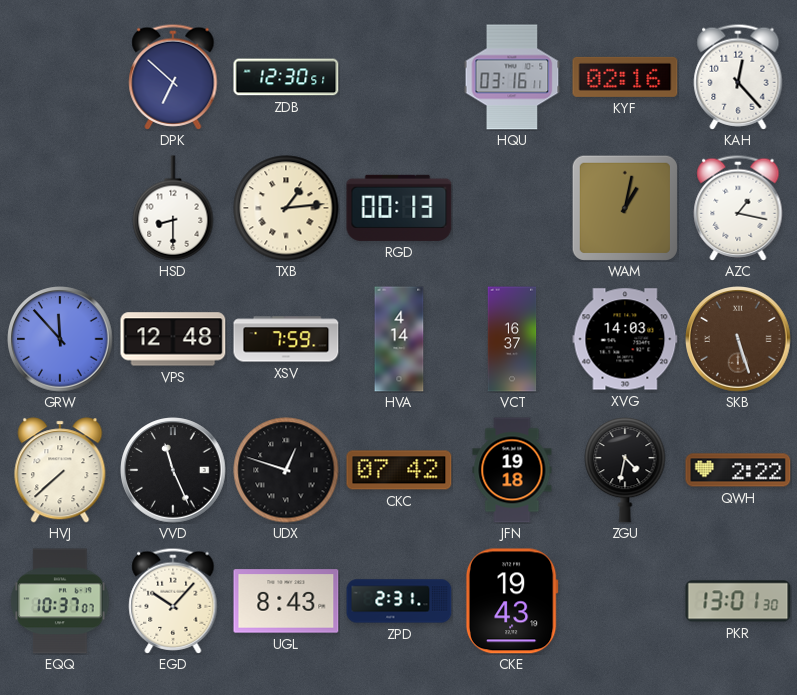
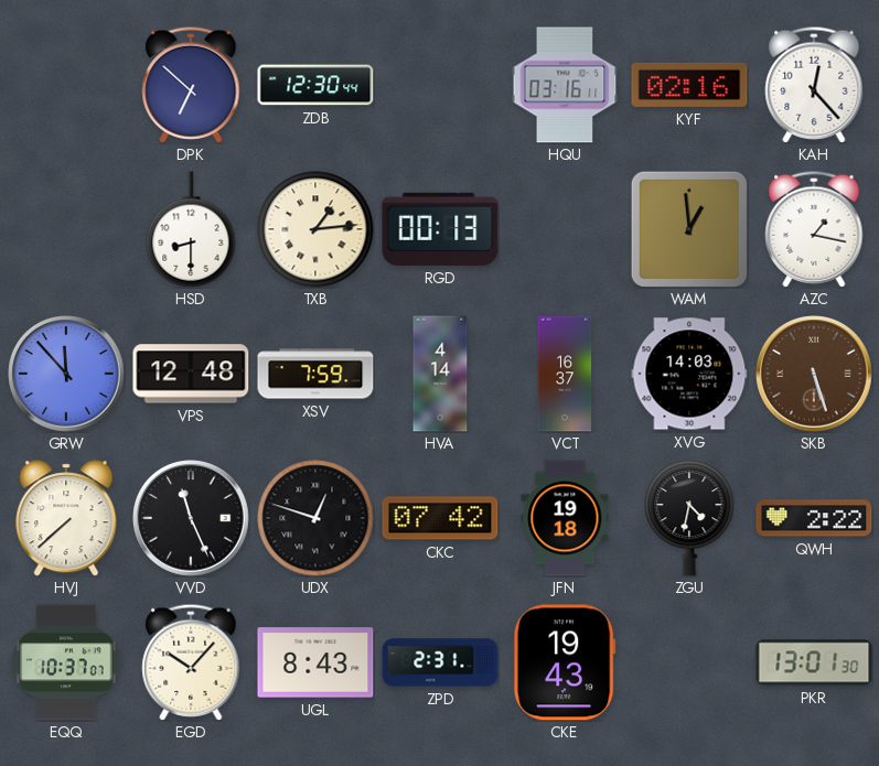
ZDB: 12:30:51 -> 12:30:44 (315, 85)
WAM: 1:02 -> 12:59 (689, 229)
